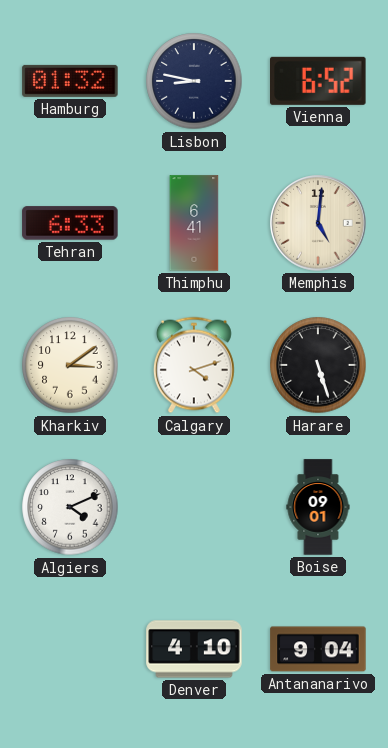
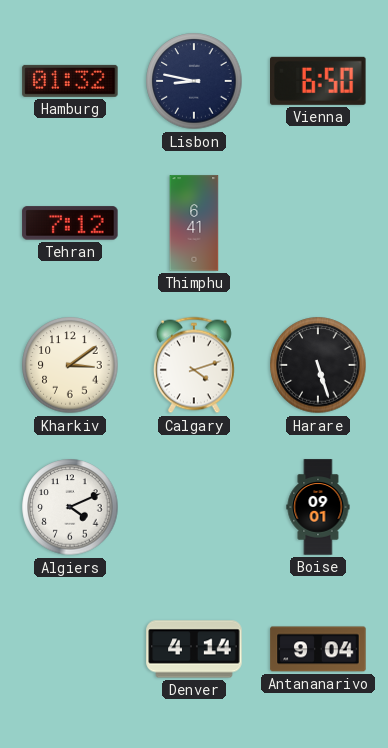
Vienna: 6:52 -> 6:50 (319, 81)
Tehran: 6:33 -> 7:12 (70, 223)
Memphis: 5:01 -> none (318, 223)
Denver: 4:10 -> 4:14 (194, 649)
